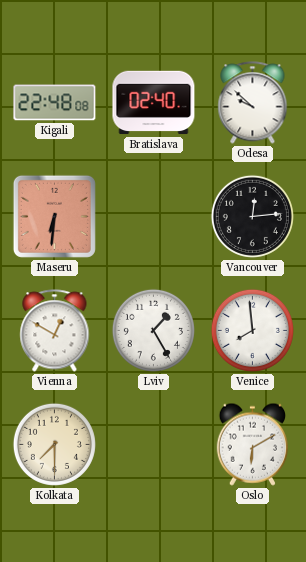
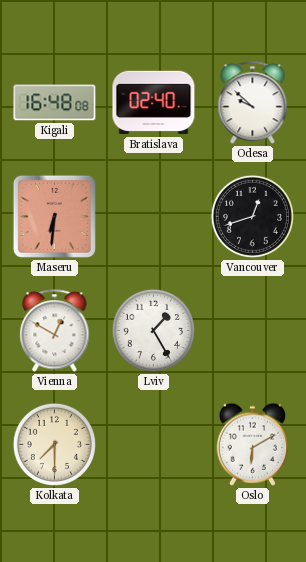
Kigali: 22:48 -> 16:48 (55, 103)
Vancouver: 12:14 -> 12:42 (252, 216)
Venice: 7:59 -> none (252, 330)
